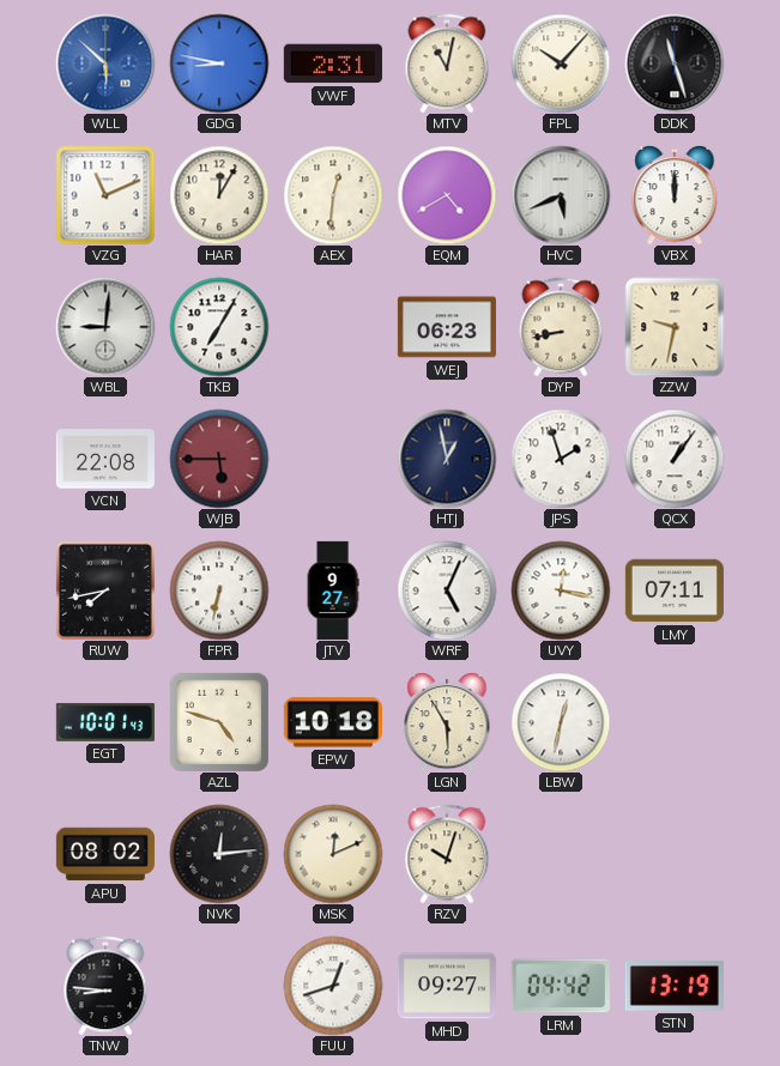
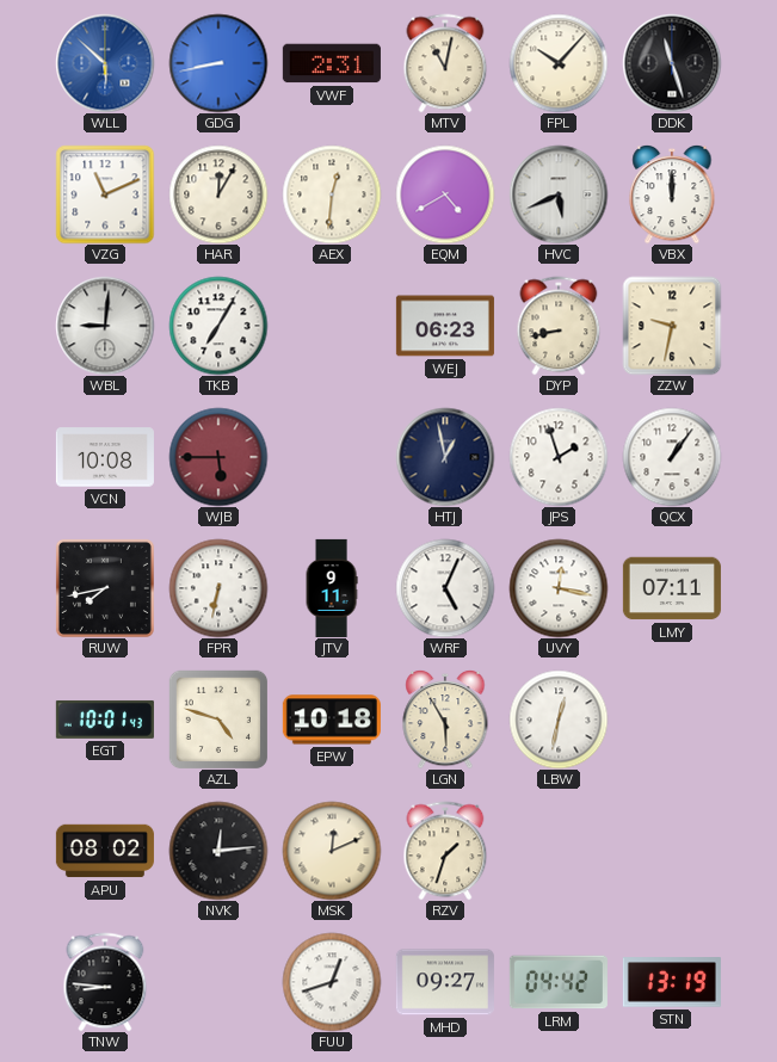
GDG: 8:47 -> 8:43 (218, 63)
VCN: 22:08 -> 10:08 (105, 457)
JTV: 9:27 -> 9:11 (332, 588)
RZV: 10:03 -> 1:33 (445, 851)
